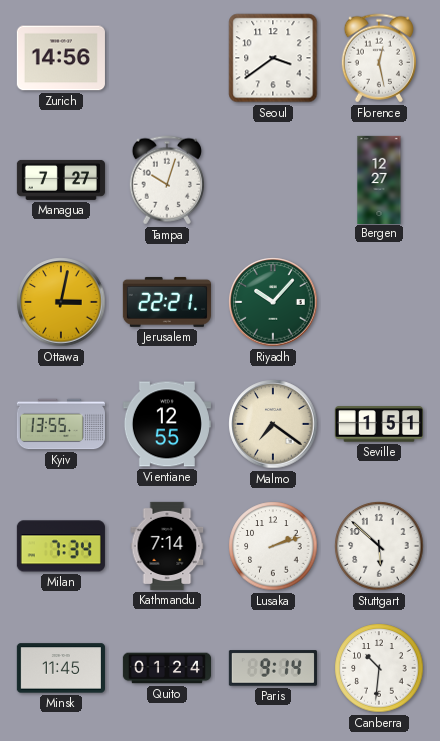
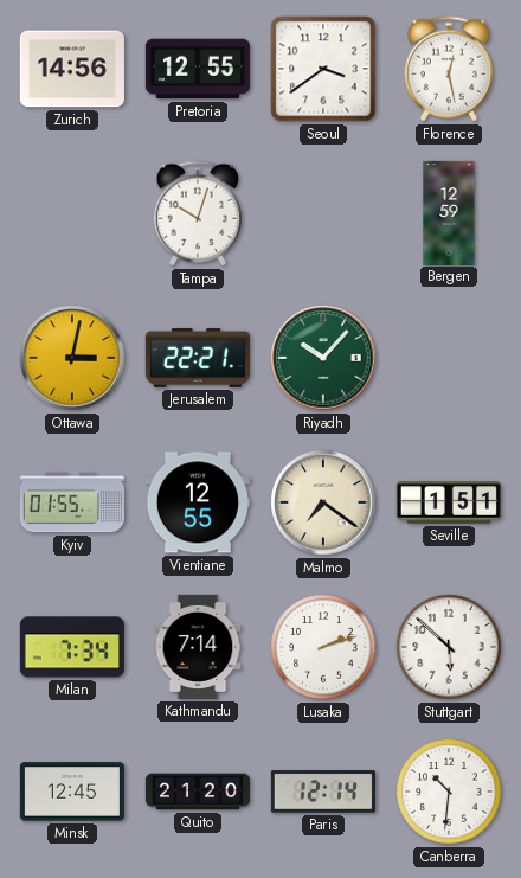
Pretoria: none -> 12:55 (198, 69)
Managua: 7:27 -> none (61, 180)
Bergen: 12:27 -> 12:59 (449, 212)
Kyiv: 13:55 -> 01:55 (72, 502)
Minsk: 11:45 -> 12:45 (72, 792)
Quito: 01:24 -> 21:20 (197, 792)
Paris: 9:14 -> 12:14 (323, 792)
